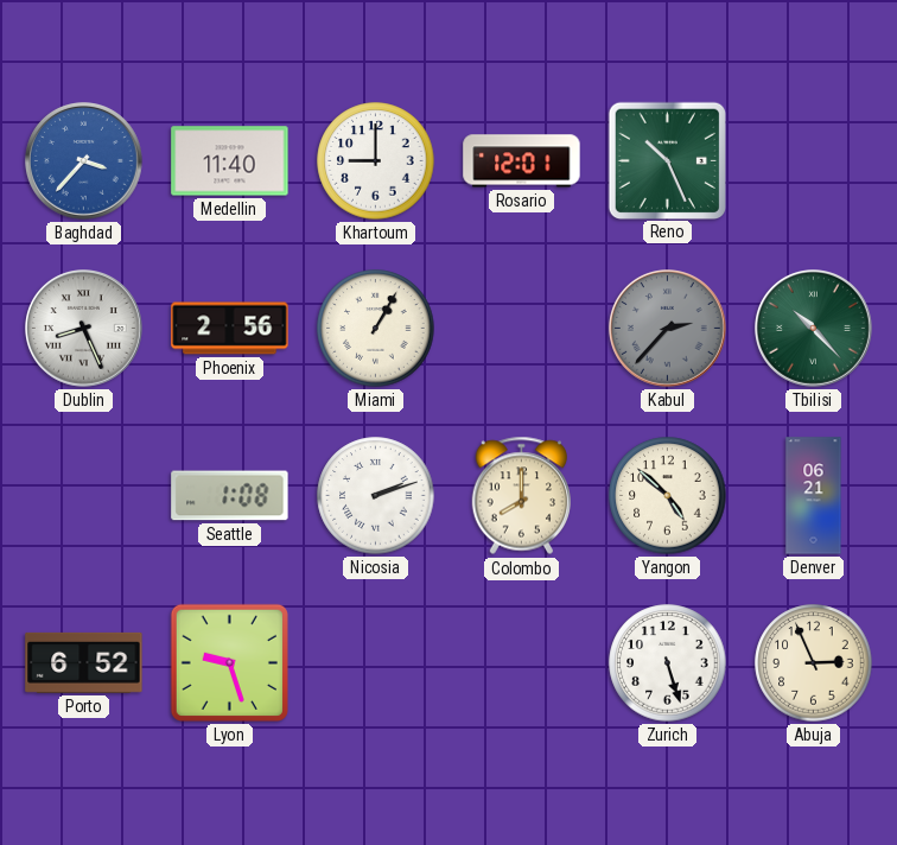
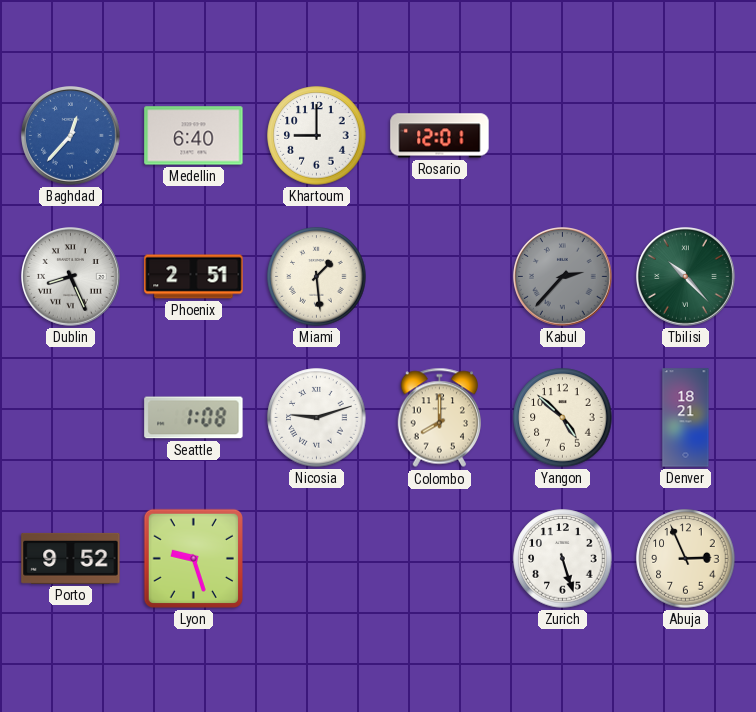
Baghdad: 3:37 -> 12:37 (71, 136)
Medellin: 11:40 -> 6:40 (194, 136)
Reno: 10:26 -> none (667, 160)
Phoenix: 2:56 -> 2:51 (194, 277)
Miami: 1:05 -> 1:29 (317, 277)
Nicosia: 2:12 -> 9:12 (317, 418)
Denver: 06:21 -> 18:21 (686, 418)
Porto: 6:52 -> 9:52 (71, 558)
